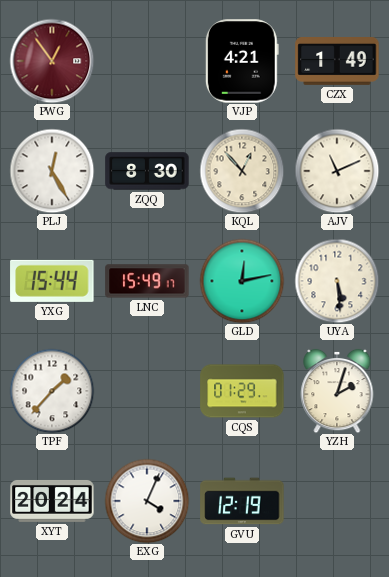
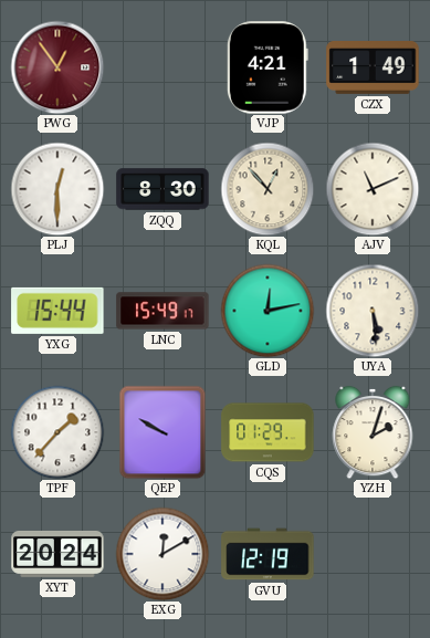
PLJ: 12:25 -> 12:30 (57, 189)
QEP: none -> 9:50 (162, 432)
EXG: 4:04 -> 12:10 (162, 554)
